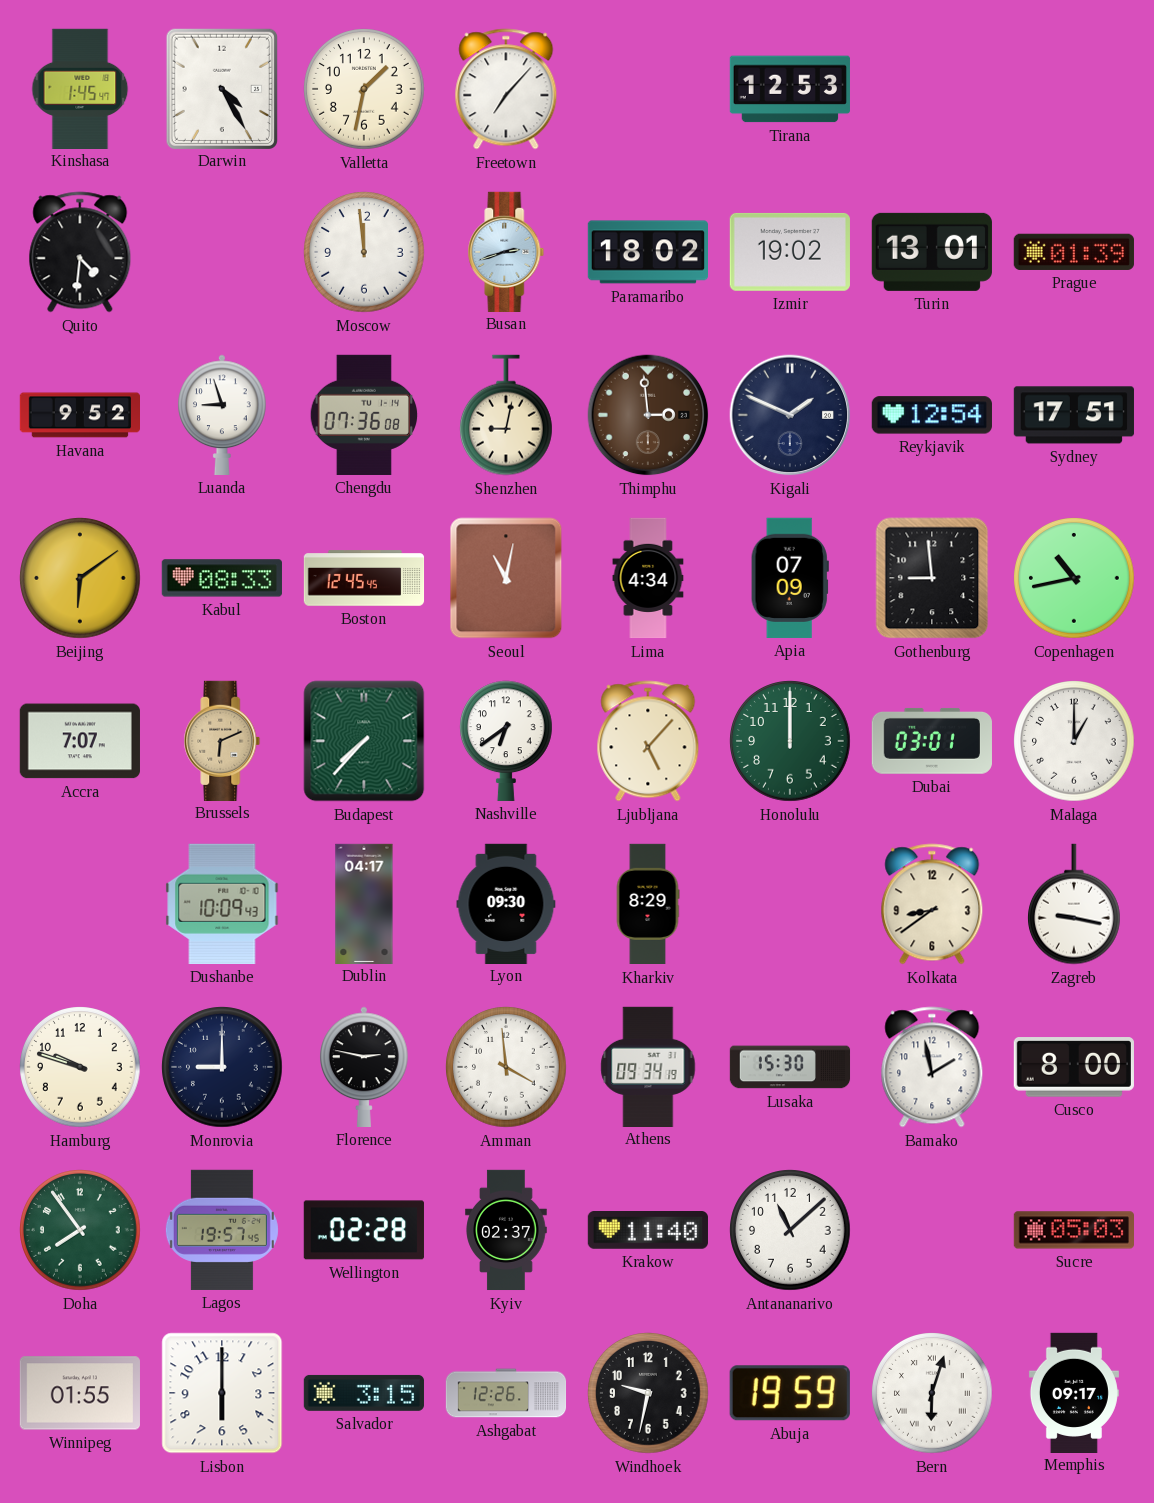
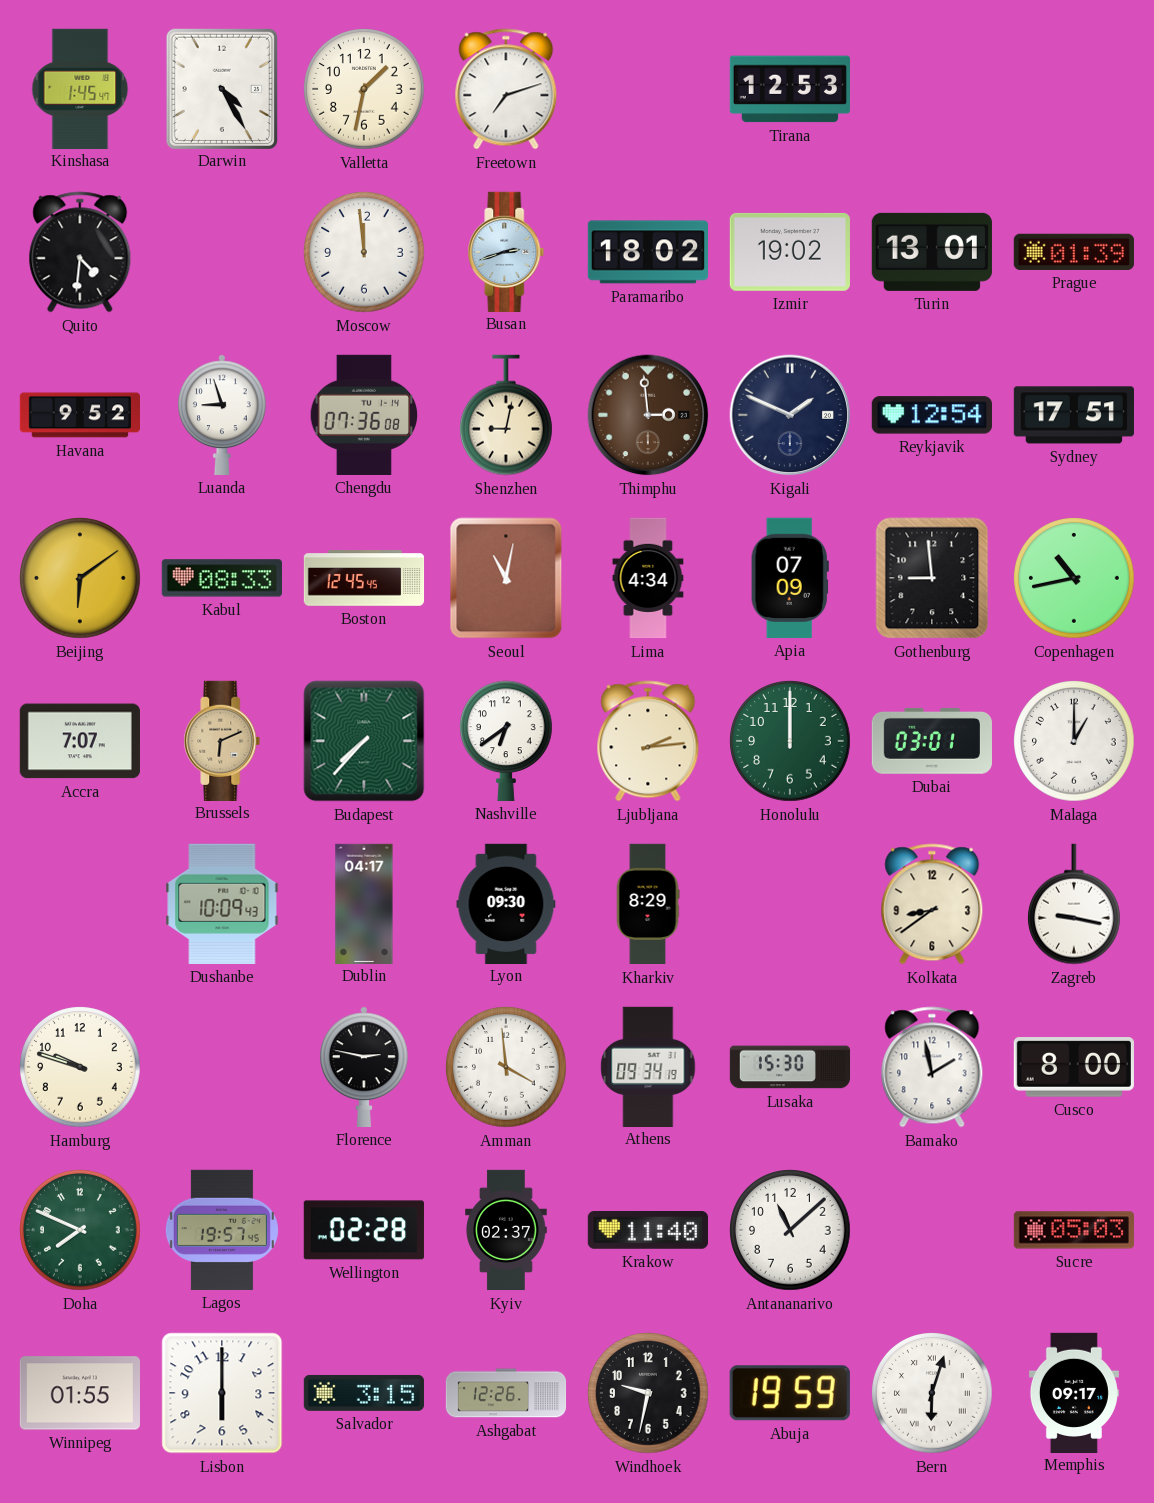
Freetown: 7:07 -> 7:12 (506, 89)
Ljubljana: 5:07 -> 2:14 (648, 741)
Monrovia: 9:00 -> none (222, 1067)
Doha: 7:54 -> 7:49 (80, 1230)
